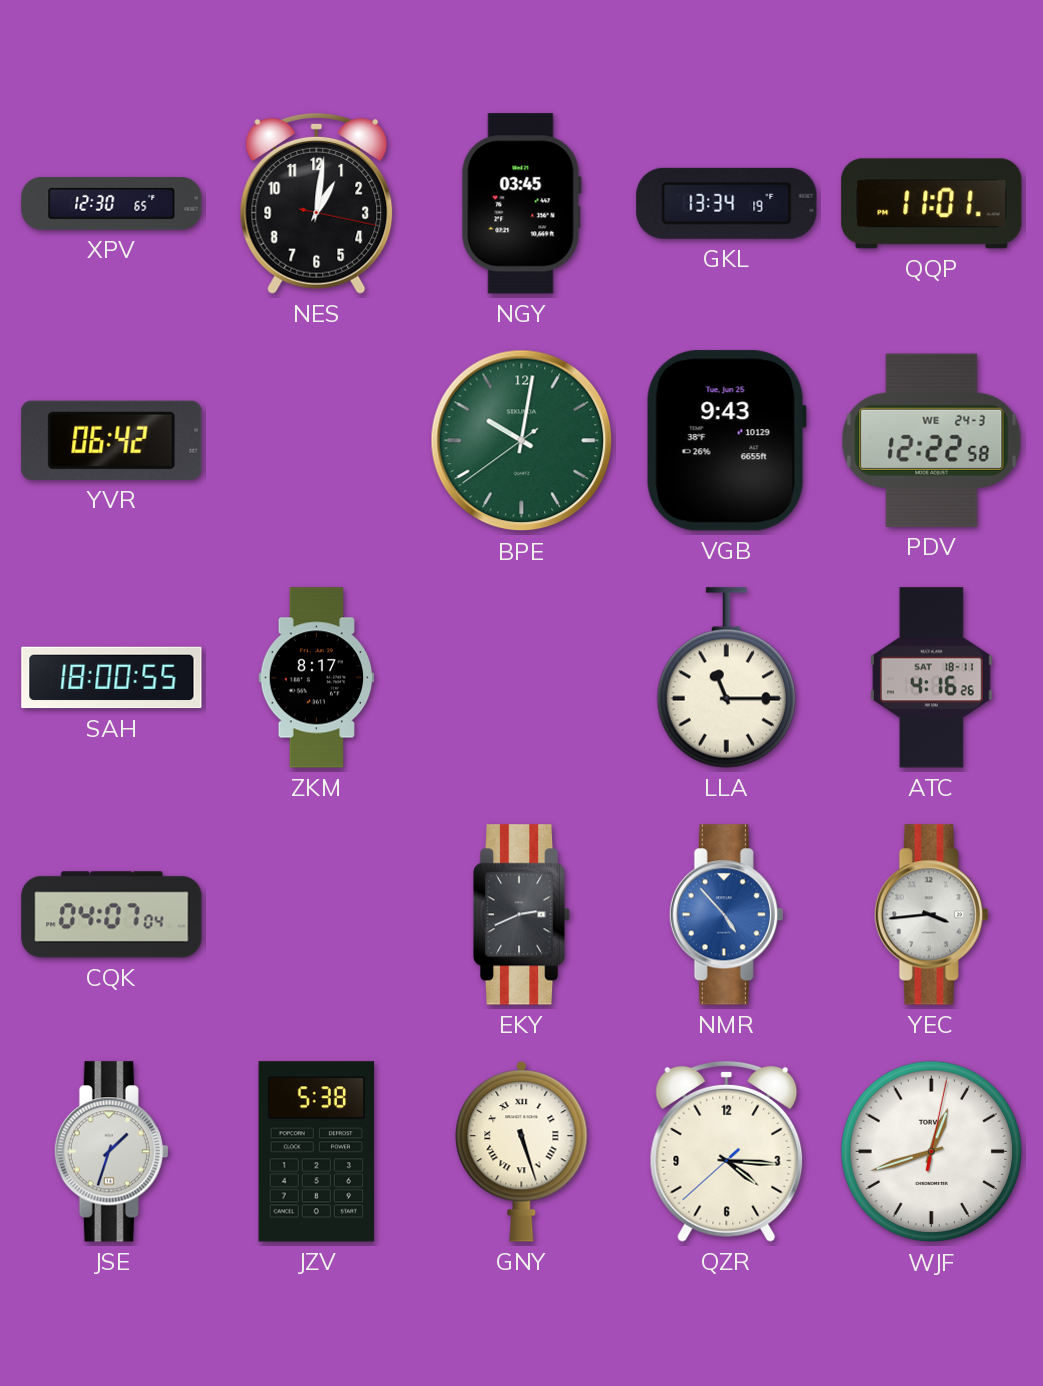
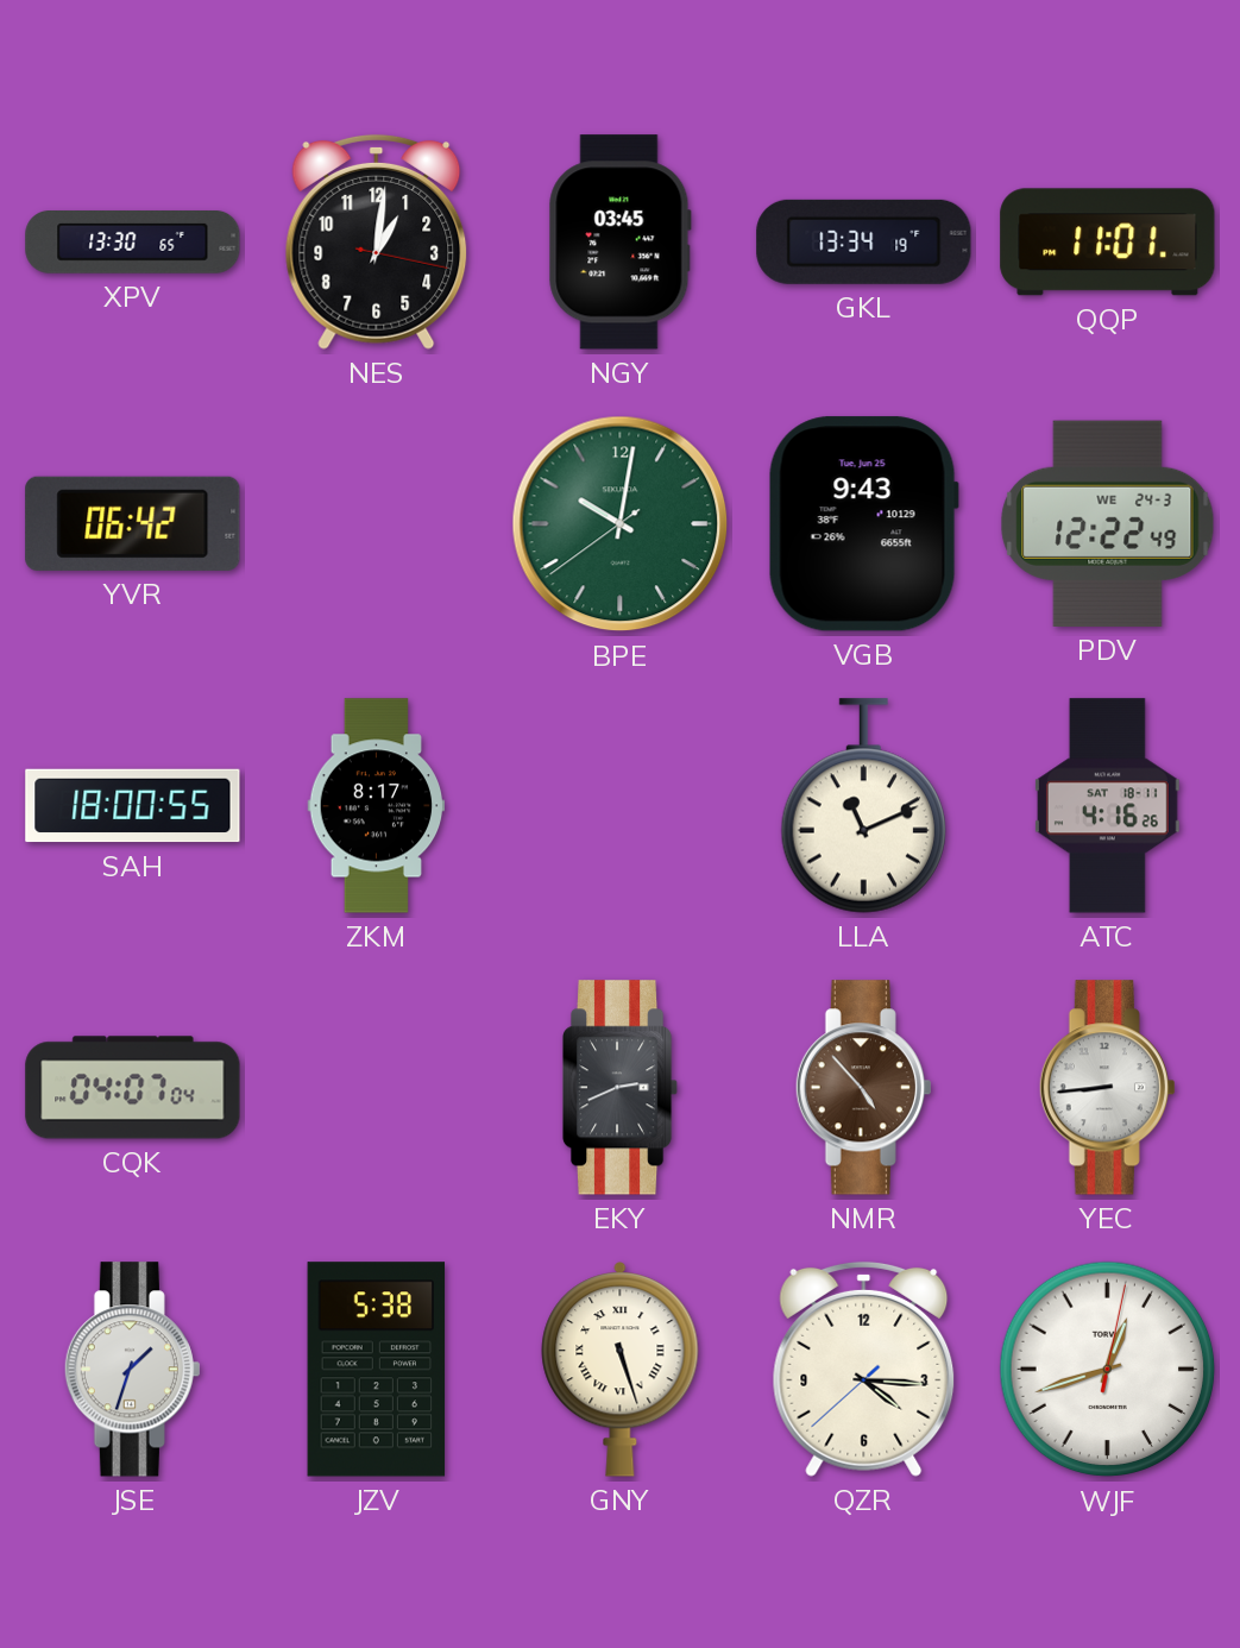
XPV: 12:30 -> 13:30 (133, 243)
PDV: 12:22:58 -> 12:22:49 (1108, 523)
LLA: 11:15 -> 11:11 (863, 806)
NMR dial: blue -> brown (863, 1088)
YEC: 3:44 -> 8:44 (1107, 1088)
